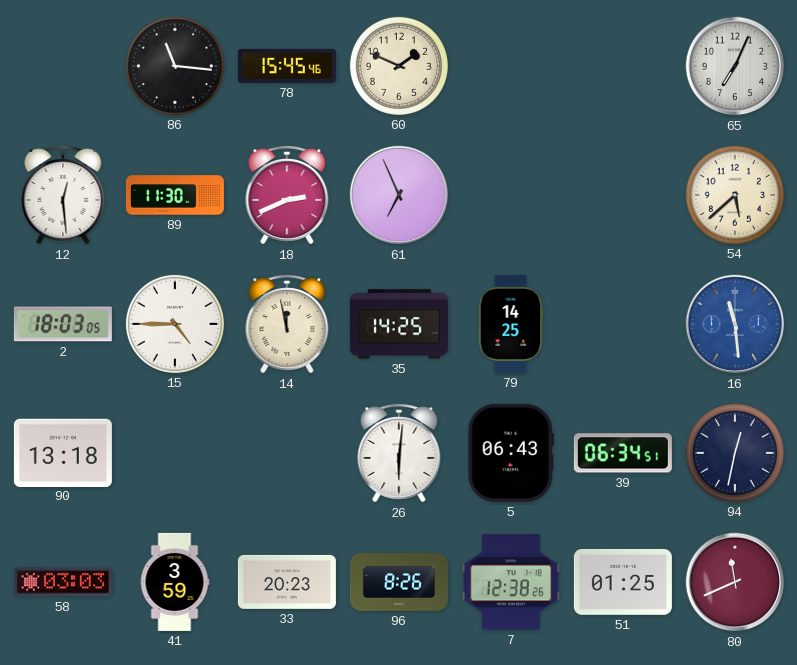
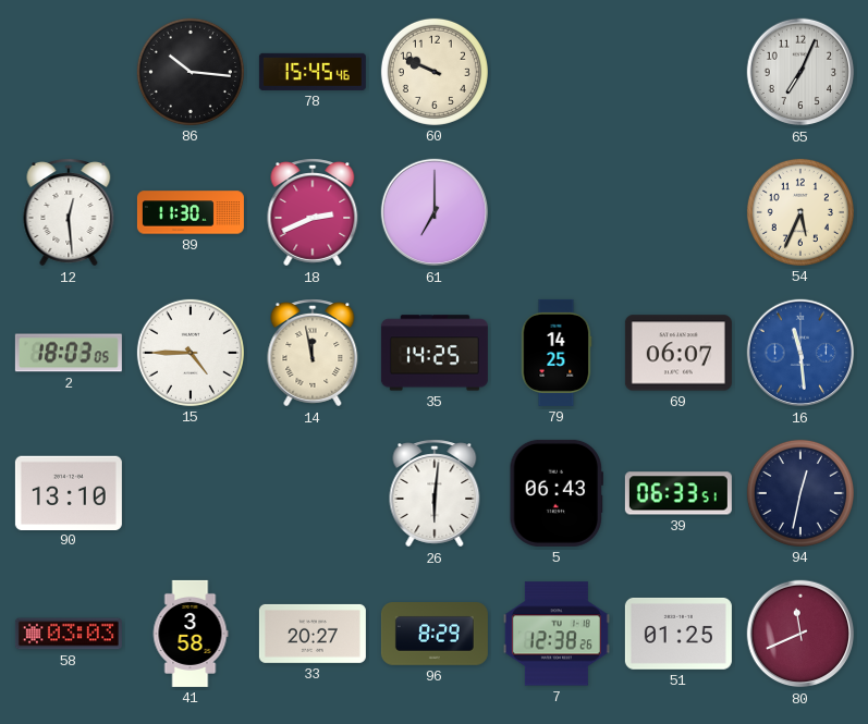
86: 11:16 -> 10:16 (191, 72)
60: 1:49 -> 9:49 (435, 72)
61: 6:56 -> 7:00 (435, 212)
54: 5:38 -> 5:34 (800, 212)
69: none -> 06:07 (678, 353)
90: 13:18 -> 13:10 (69, 492)
39: 06:34 -> 06:33 (678, 493)
41: 3:59 -> 3:58 (191, 634)
33: 20:23 -> 20:27 (313, 634)
96: 8:26 -> 8:29 (435, 635)
